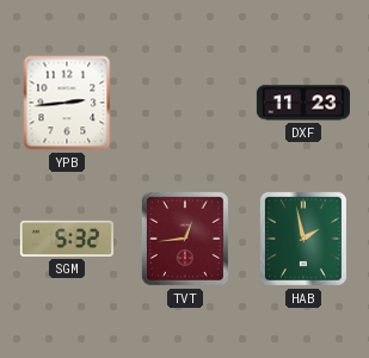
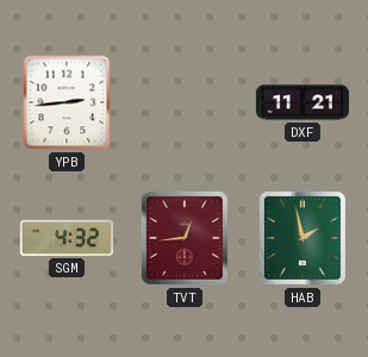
DXF: 11:23 -> 11:21 (302, 102)
SGM: 5:32 -> 4:32 (67, 238)
